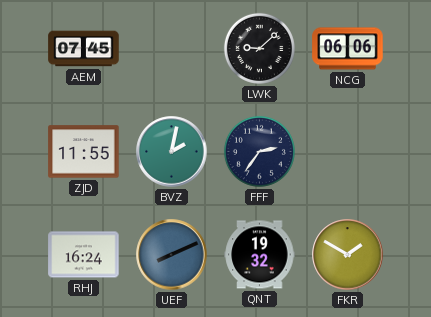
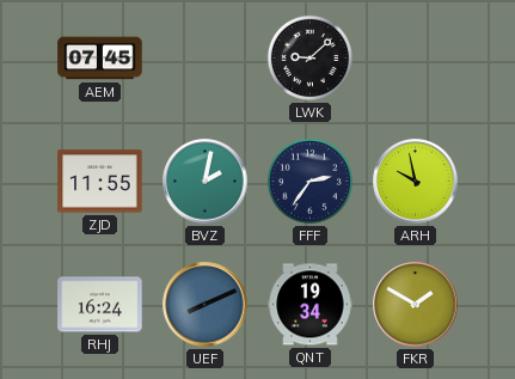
NCG: 06:06 -> none (348, 49)
ARH: none -> 9:58 (416, 182)
QNT: 19:32 -> 19:34 (311, 305)
